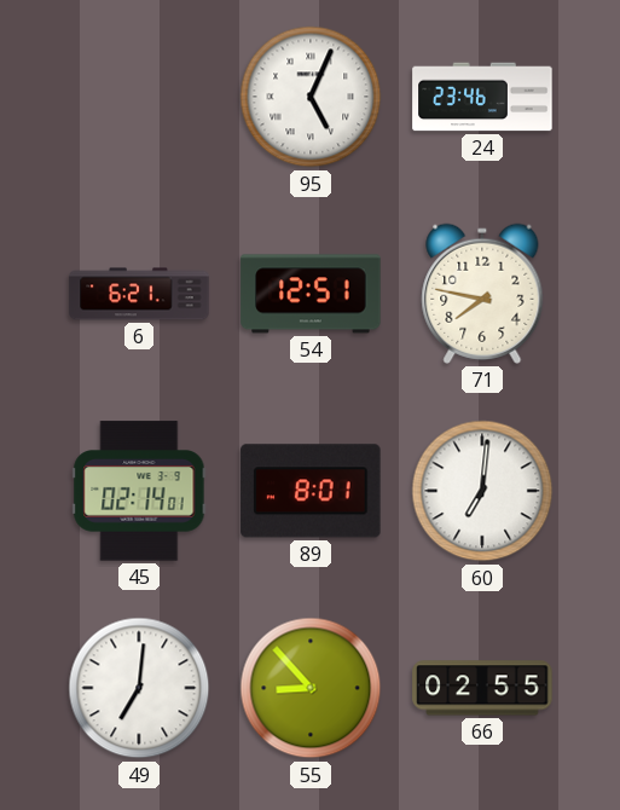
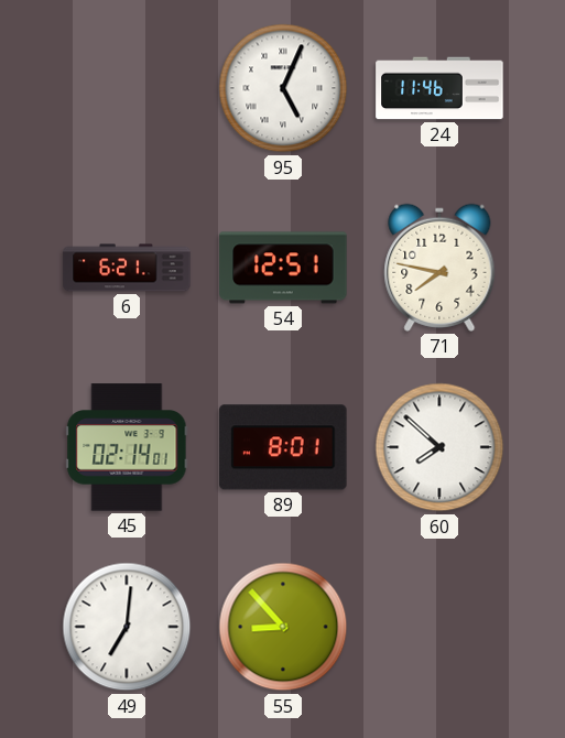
24: 23:46 -> 11:46 (439, 88)
60: 7:01 -> 7:52 (439, 447)
66: 02:55 -> none (482, 688)
